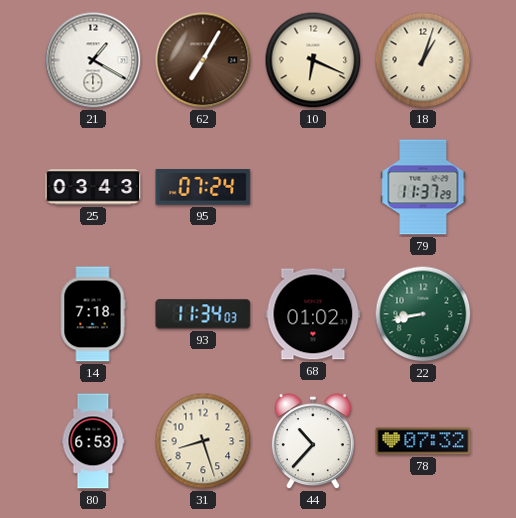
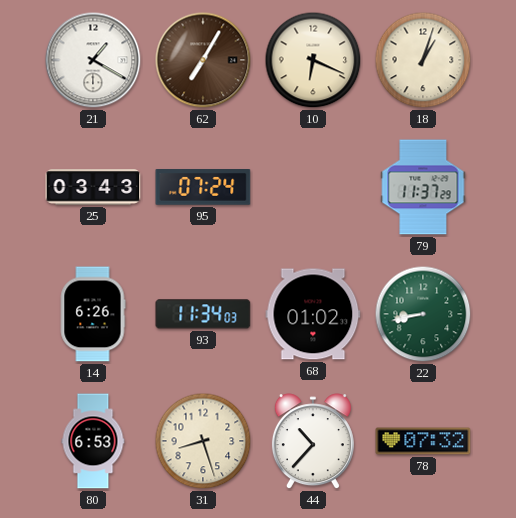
14: 7:18 -> 6:26 (93, 314)
